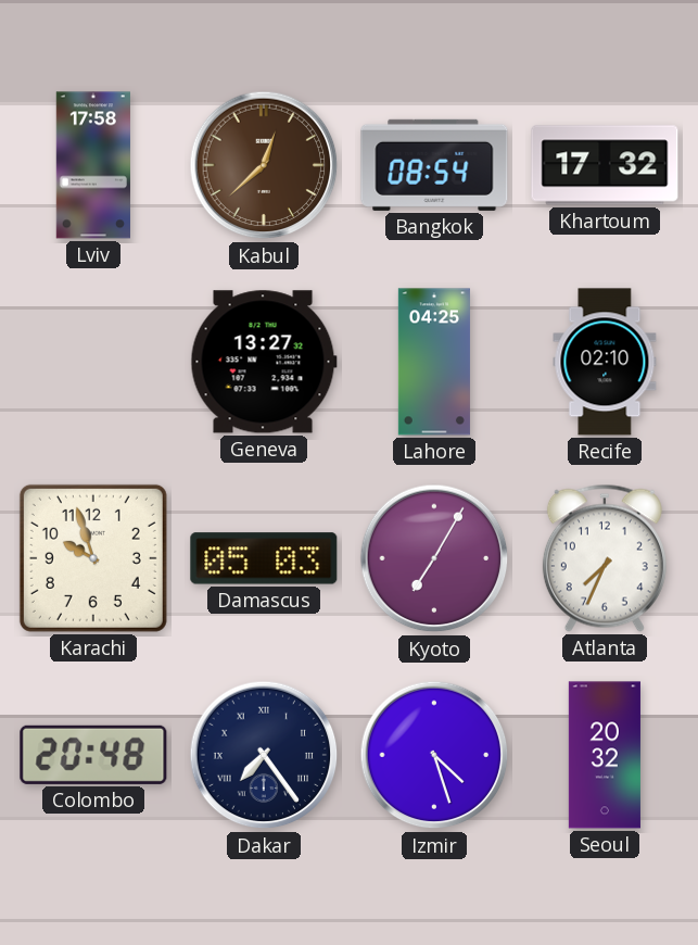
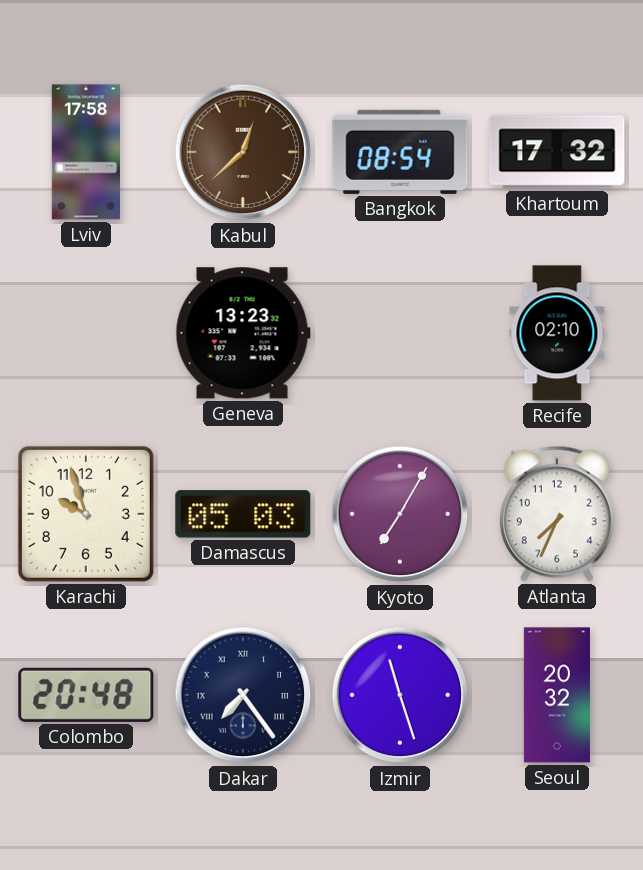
Geneva: 13:27 -> 13:23 (243, 333)
Lahore: 04:25 -> none (434, 362)
Izmir: 4:27 -> 11:27 (400, 695)
